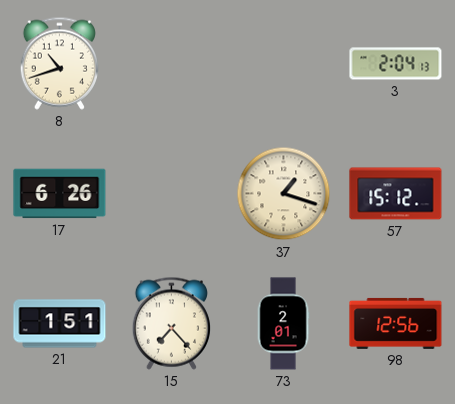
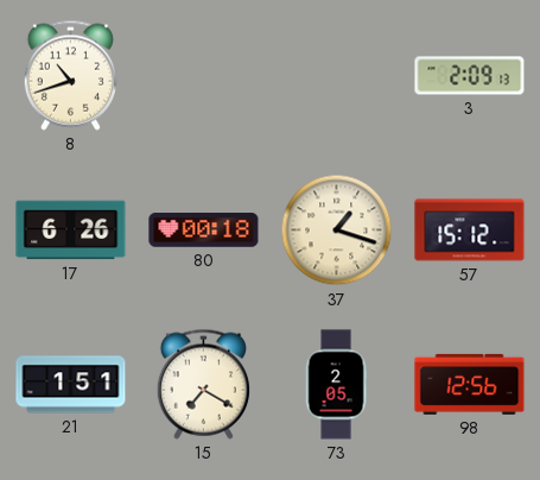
3: 2:04 -> 2:09 (470, 76)
80: none -> 00:18 (204, 230)
15: 7:23 -> 7:20 (203, 384)
73: 2:01 -> 2:05 (336, 385)
